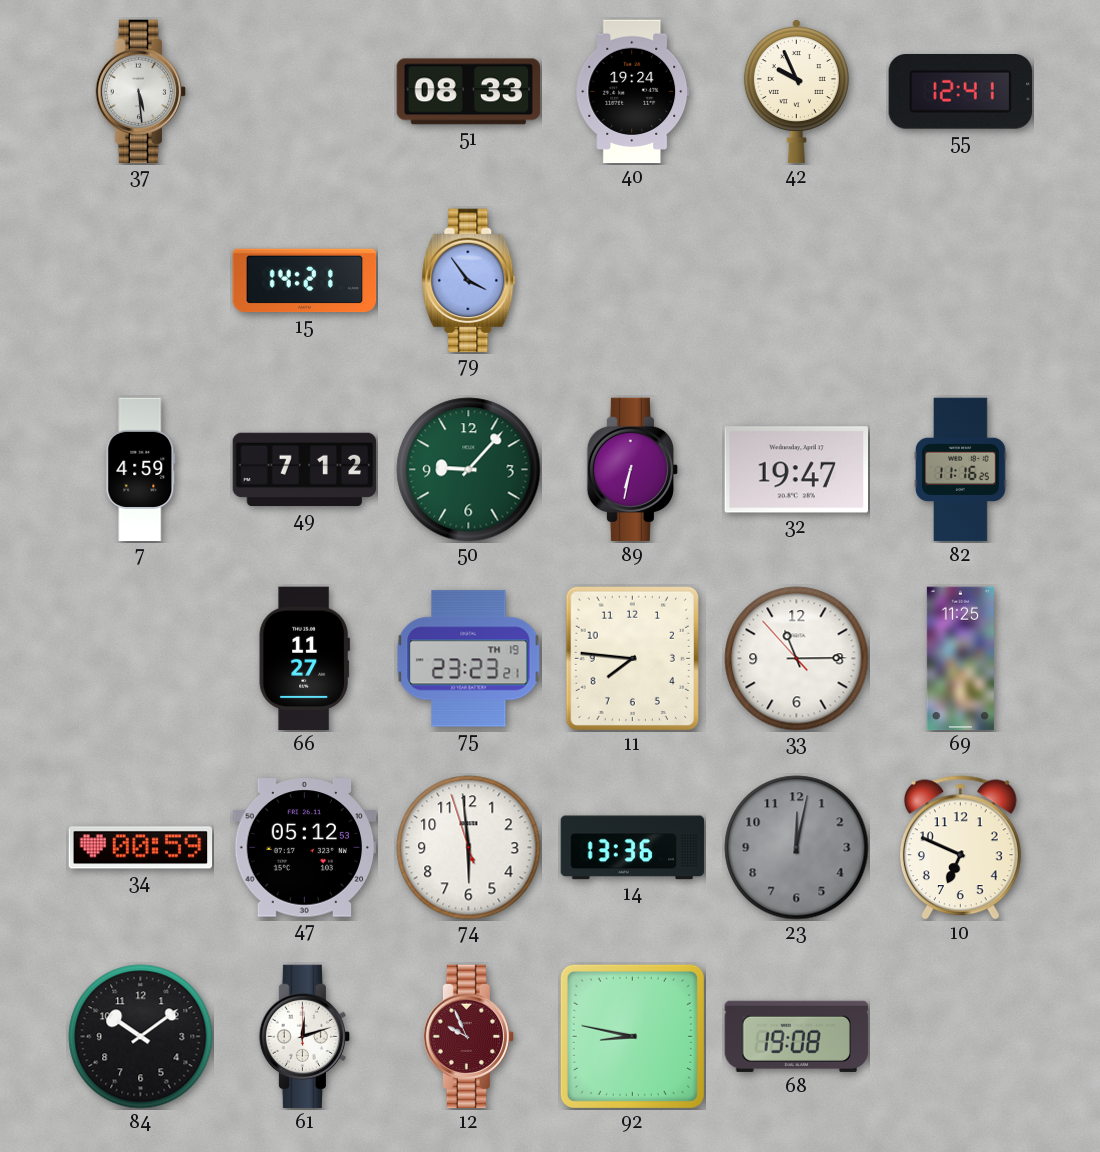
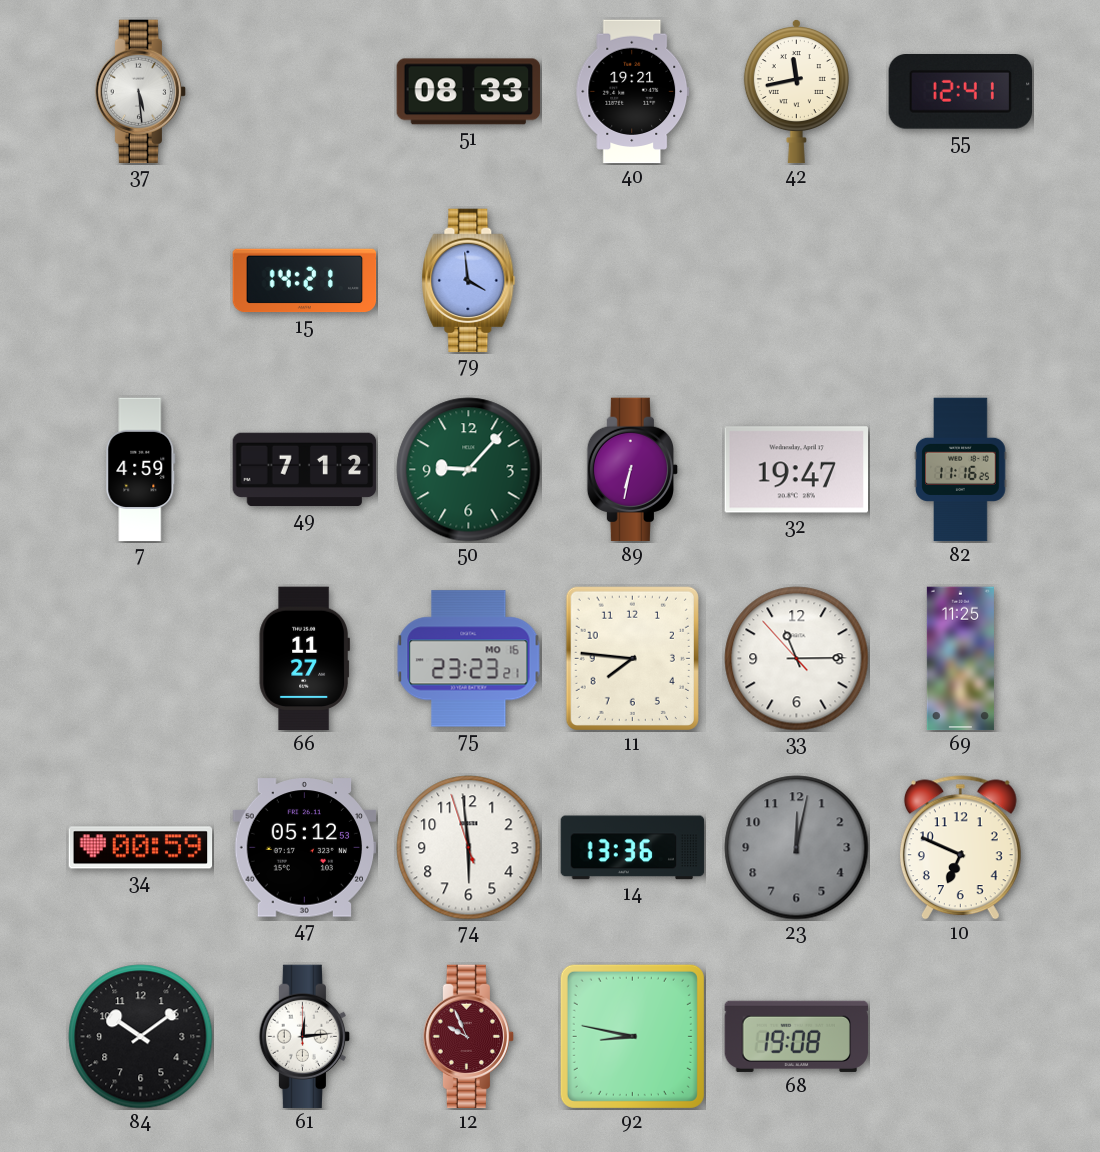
40: 19:24 -> 19:21 (633, 92)
42: 9:56 -> 11:43 (796, 91)
79: 3:54 -> 3:59 (469, 281)
75 date: TH 19 -> MO 16 (469, 659)
61: 12:12 -> 12:14 (305, 1037)
